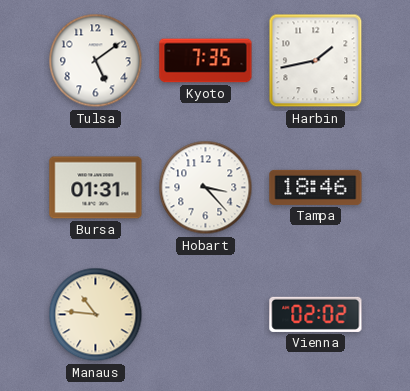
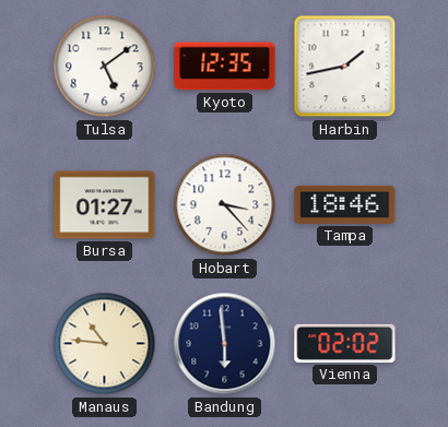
Kyoto: 7:35 -> 12:35 (225, 67)
Bursa: 01:31 -> 01:27 (105, 205)
Bandung: none -> 5:59 (225, 344)
